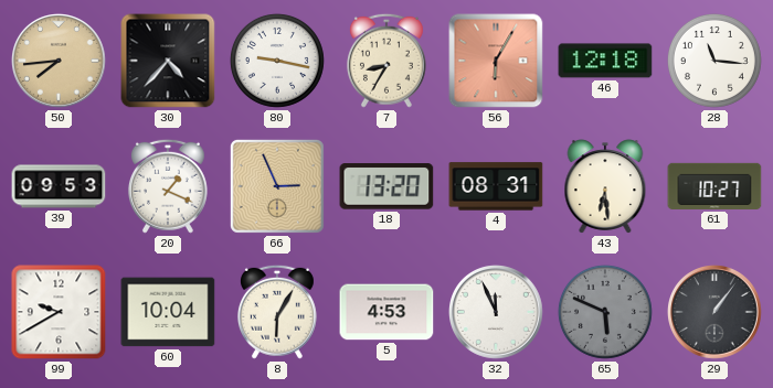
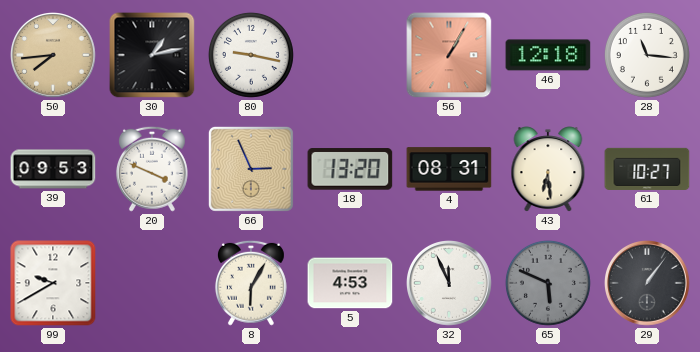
30: 4:37 -> 1:13 (152, 55)
7: 8:35 -> none (386, 61)
56: 6:05 -> 1:05 (449, 55)
20: 1:19 -> 3:49 (152, 169)
60: 10:04 -> none (168, 312)
